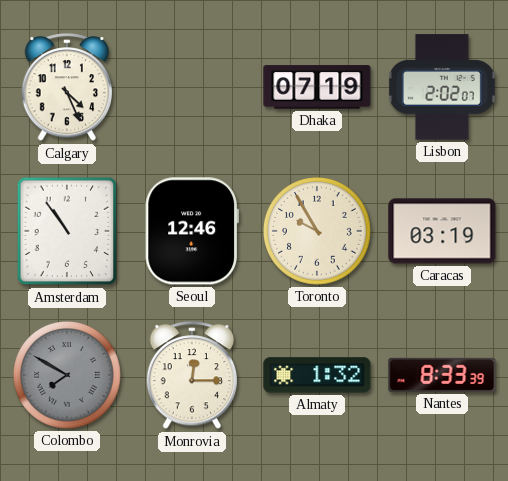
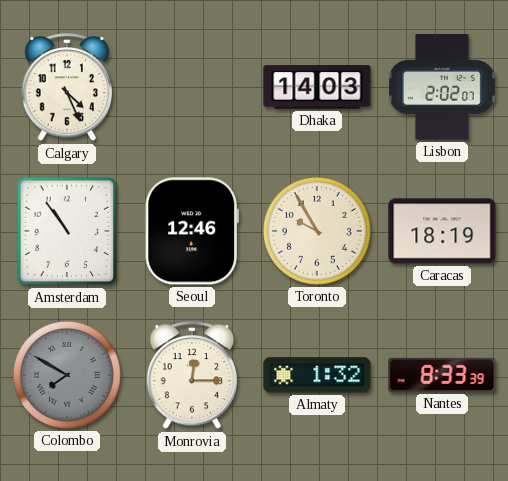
Dhaka: 07:19 -> 14:03 (317, 87)
Caracas: 03:19 -> 18:19 (442, 231)
